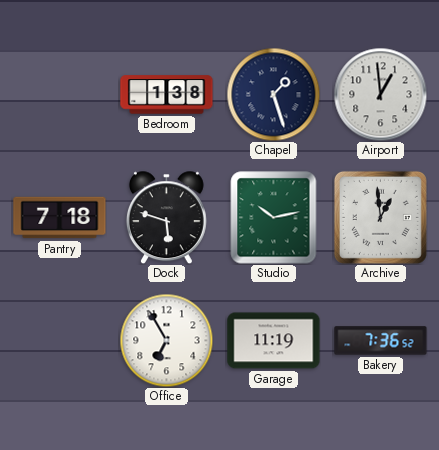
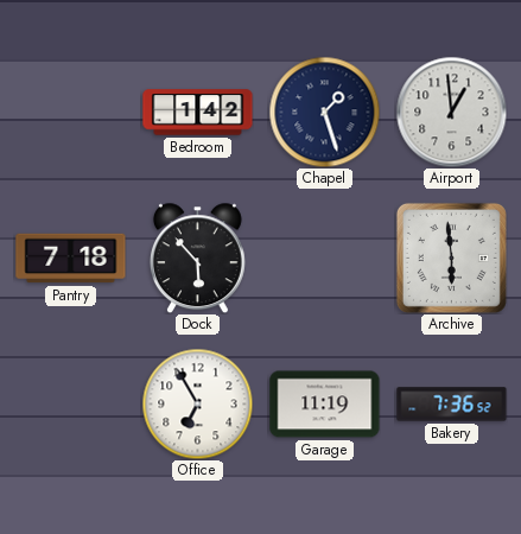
Bedroom: 1:38 -> 1:42 (198, 113)
Dock: 5:48 -> 5:53 (197, 258)
Studio: 10:13 -> none (274, 218)
Archive: 12:59 -> 5:59 (451, 258)
